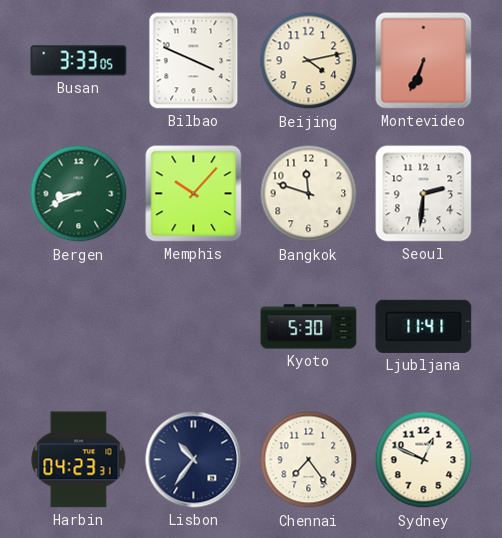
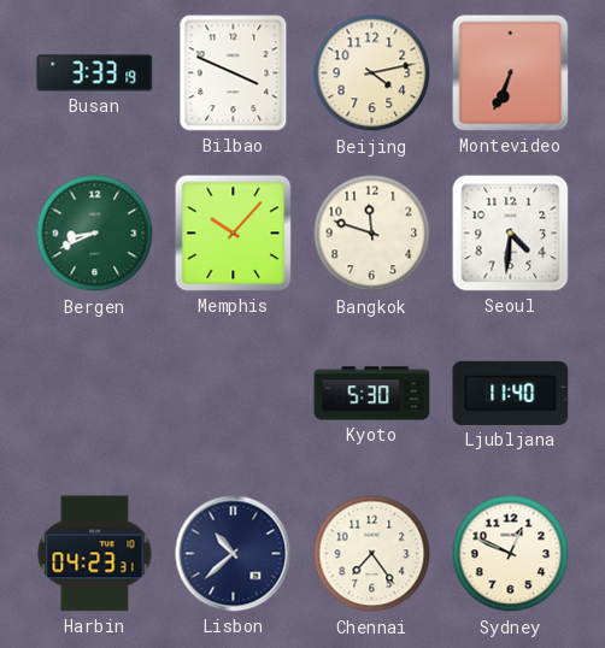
Busan: 3:33:05 -> 3:33:19 (95, 73)
Seoul: 2:31 -> 4:31 (511, 234)
Ljubljana: 11:41 -> 11:40 (511, 393)
Lisbon: 10:36 -> 10:38 (234, 554)
